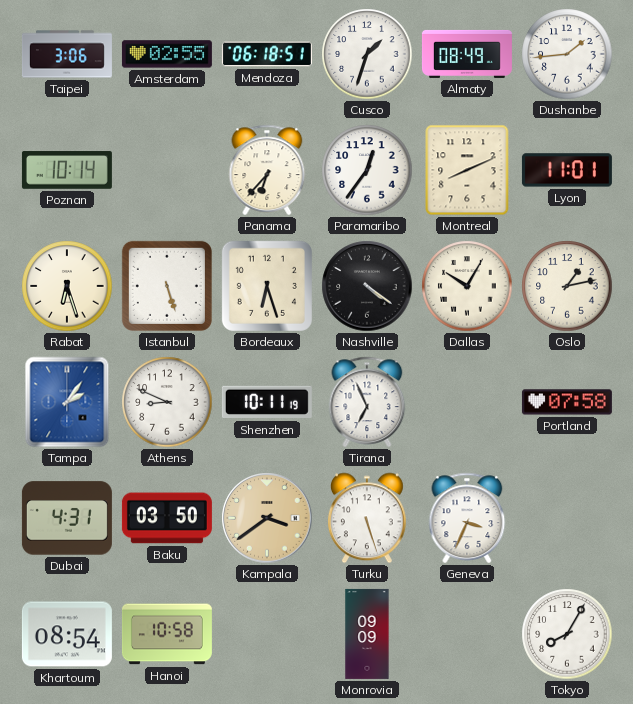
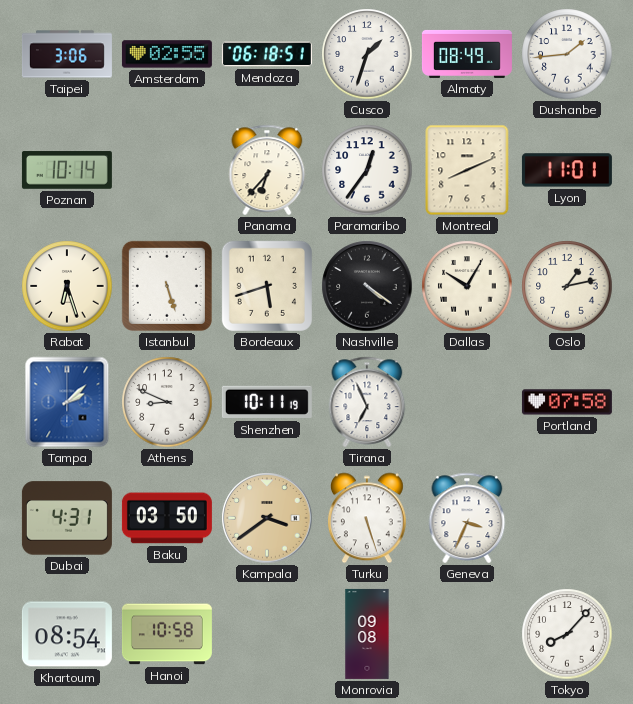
Bordeaux: 6:27 -> 5:42 (267, 286)
Tampa: 2:06 -> 2:08 (67, 402)
Monrovia: 09:09 -> 09:08 (367, 634)
Tokyo: 8:05 -> 8:07 (567, 634)
